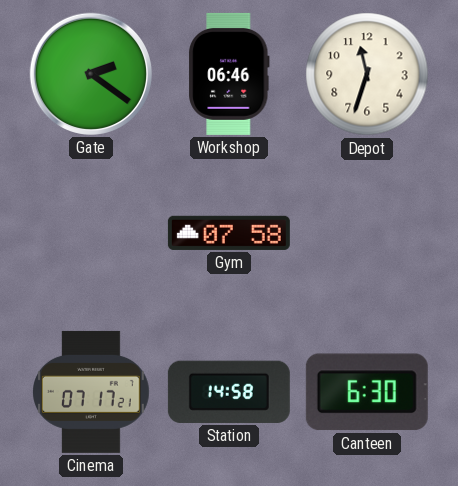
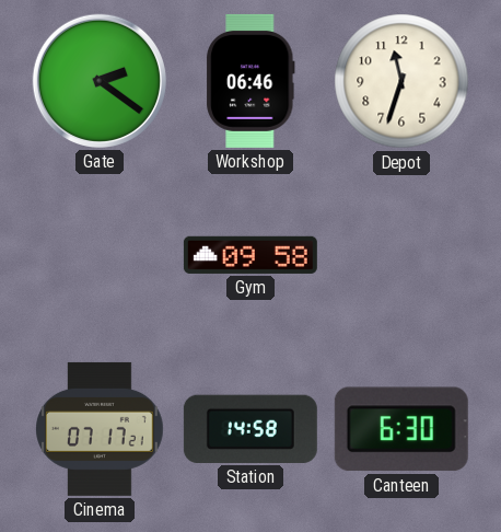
Gym: 07:58 -> 09:58 (250, 255)
